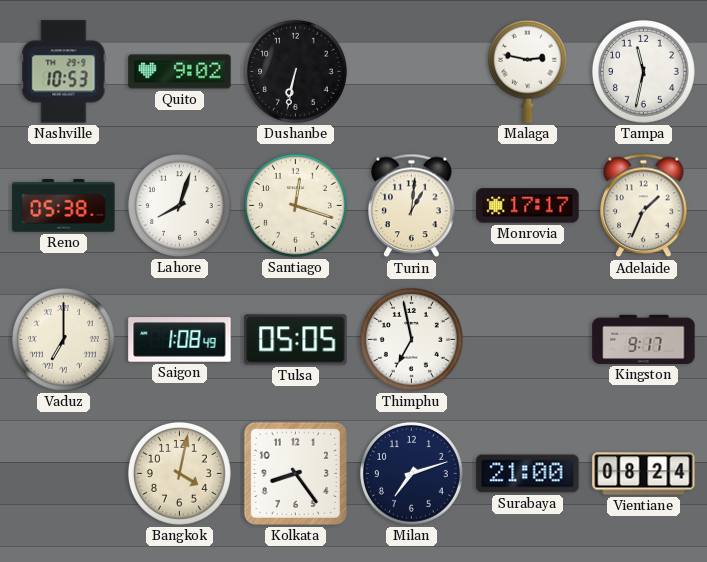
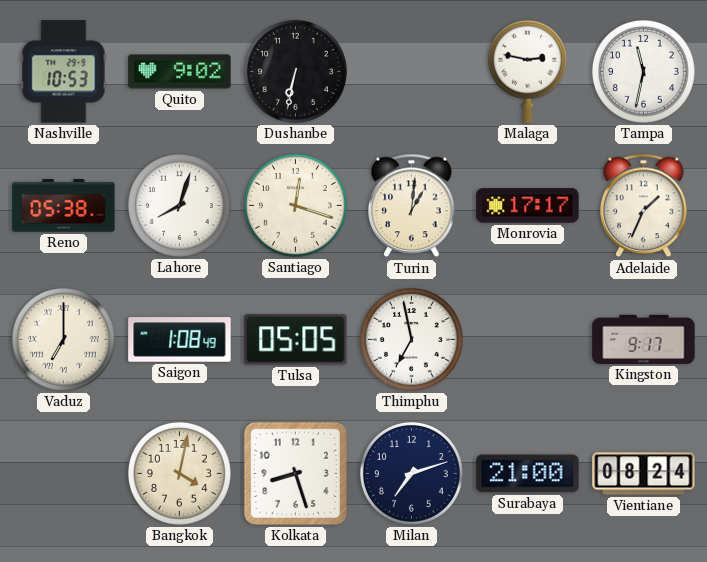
Kolkata: 8:24 -> 8:27 (295, 473)
